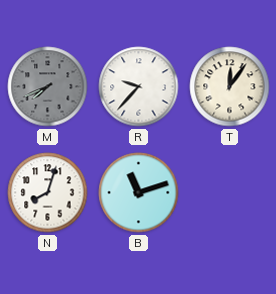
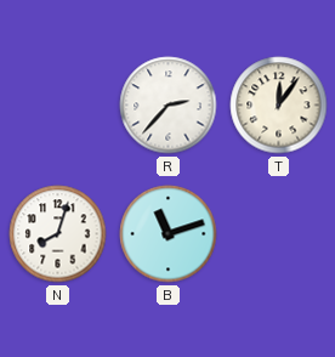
M: 7:41 -> none (48, 87)
R: 9:37 -> 2:37 (169, 106)
